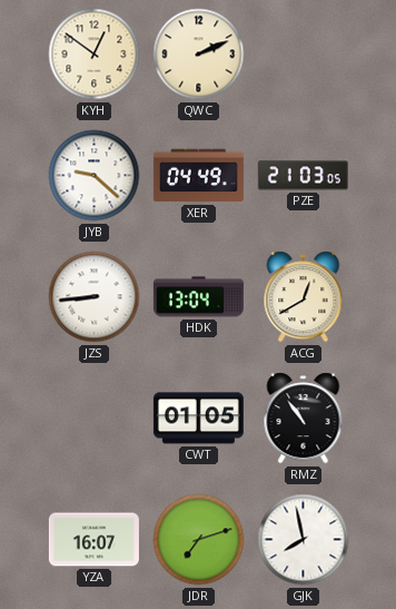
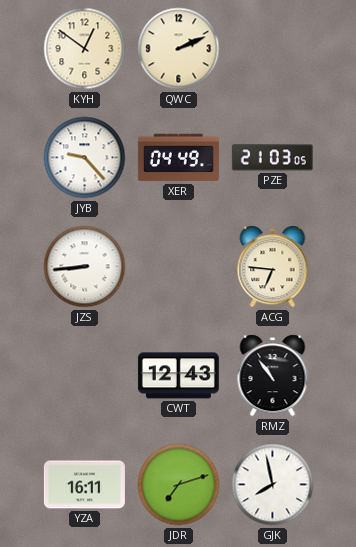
JYB: 9:22 -> 9:23 (85, 158)
HDK: 13:04 -> none (198, 297)
ACG: 12:40 -> 6:46 (273, 267)
CWT: 01:05 -> 12:43 (178, 376)
YZA: 16:07 -> 16:11 (84, 485)
